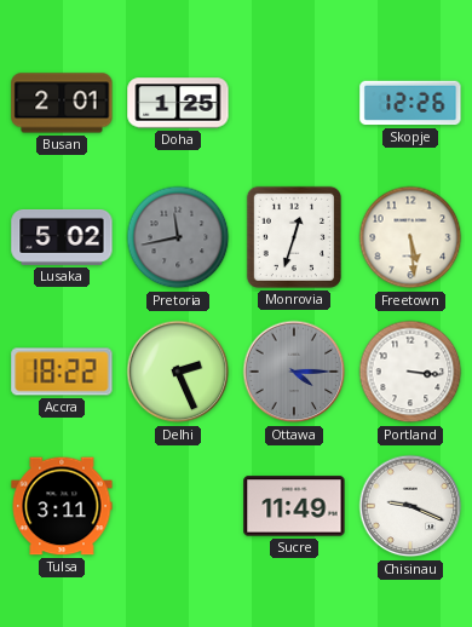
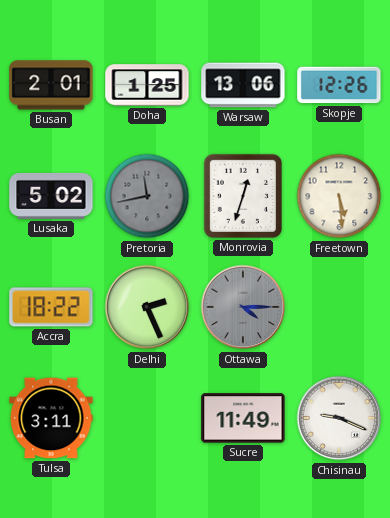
Warsaw: none -> 13:06 (243, 85)
Portland: 3:16 -> none (410, 372)
